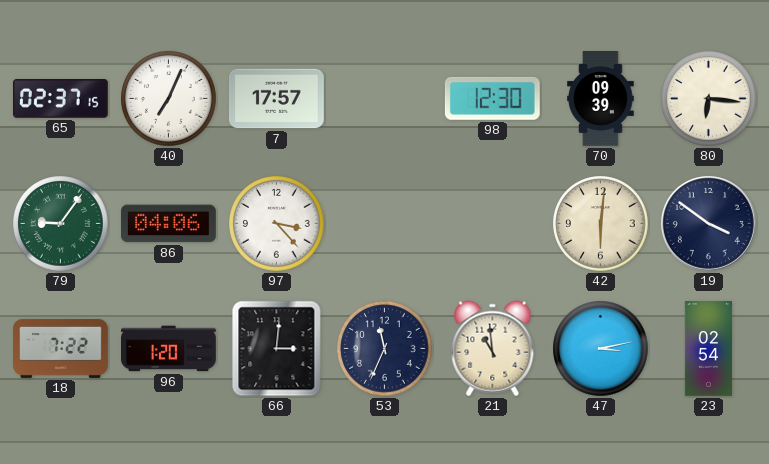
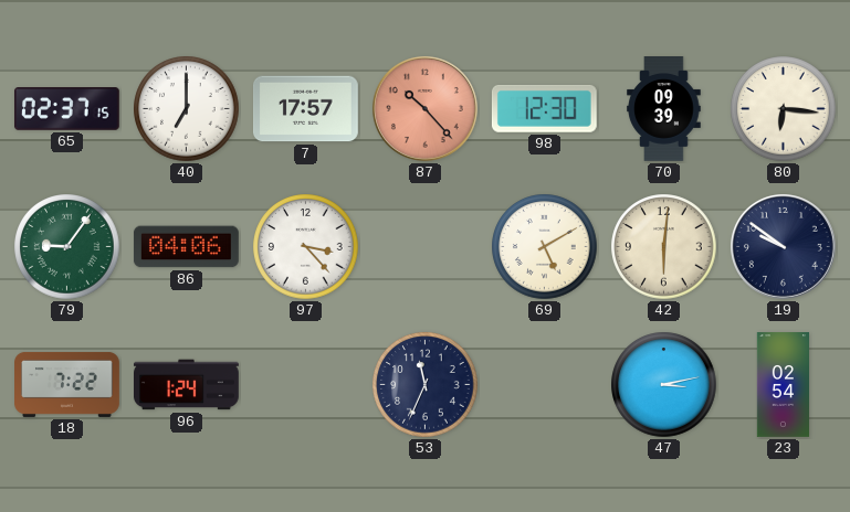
40: 7:04 -> 7:00 (187, 109)
87: none -> 10:23 (424, 108)
69: none -> 5:10 (545, 247)
19: 3:51 -> 9:51 (783, 246)
96: 1:20 -> 1:24 (187, 385)
66: 3:01 -> none (277, 349)
21: 10:59 -> none (493, 349)
